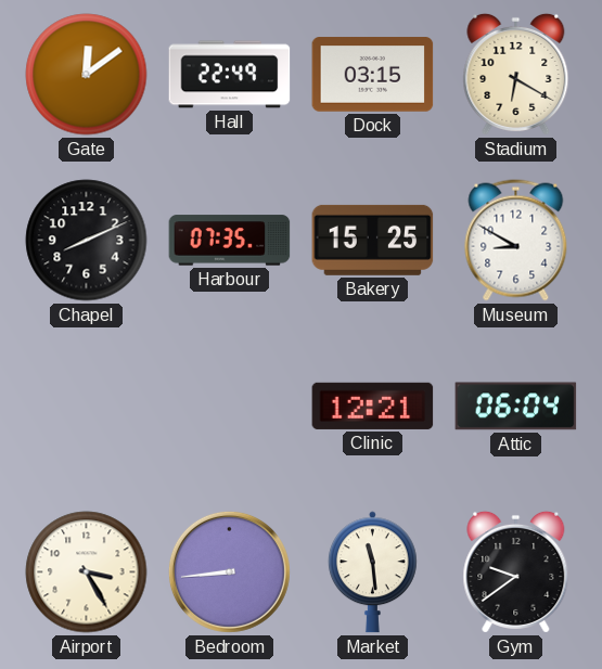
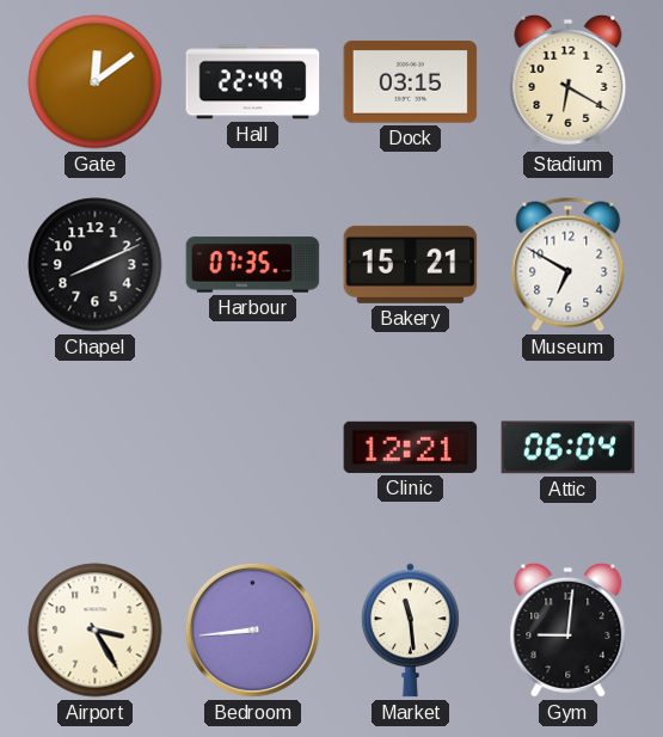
Bakery: 15:25 -> 15:21 (411, 264)
Museum: 8:50 -> 6:50 (569, 265)
Gym: 9:39 -> 9:01 (569, 629)
